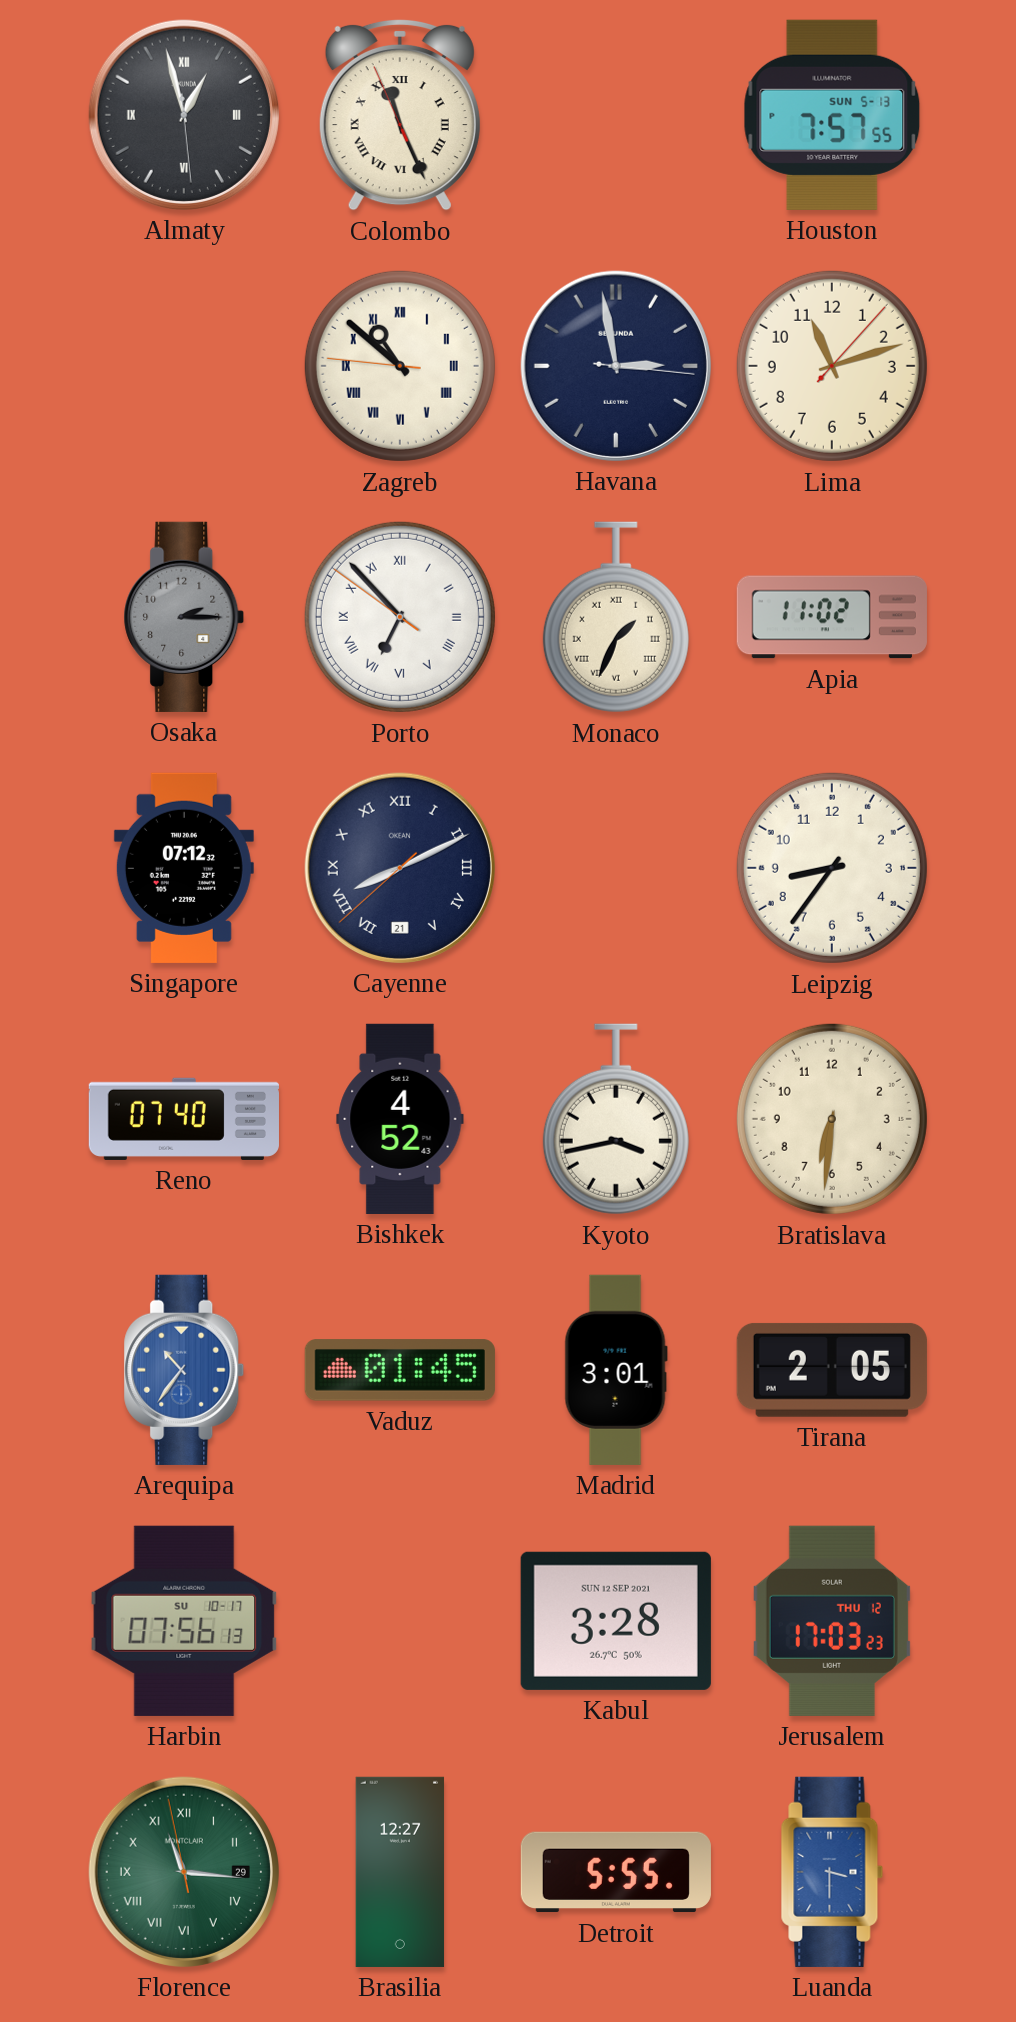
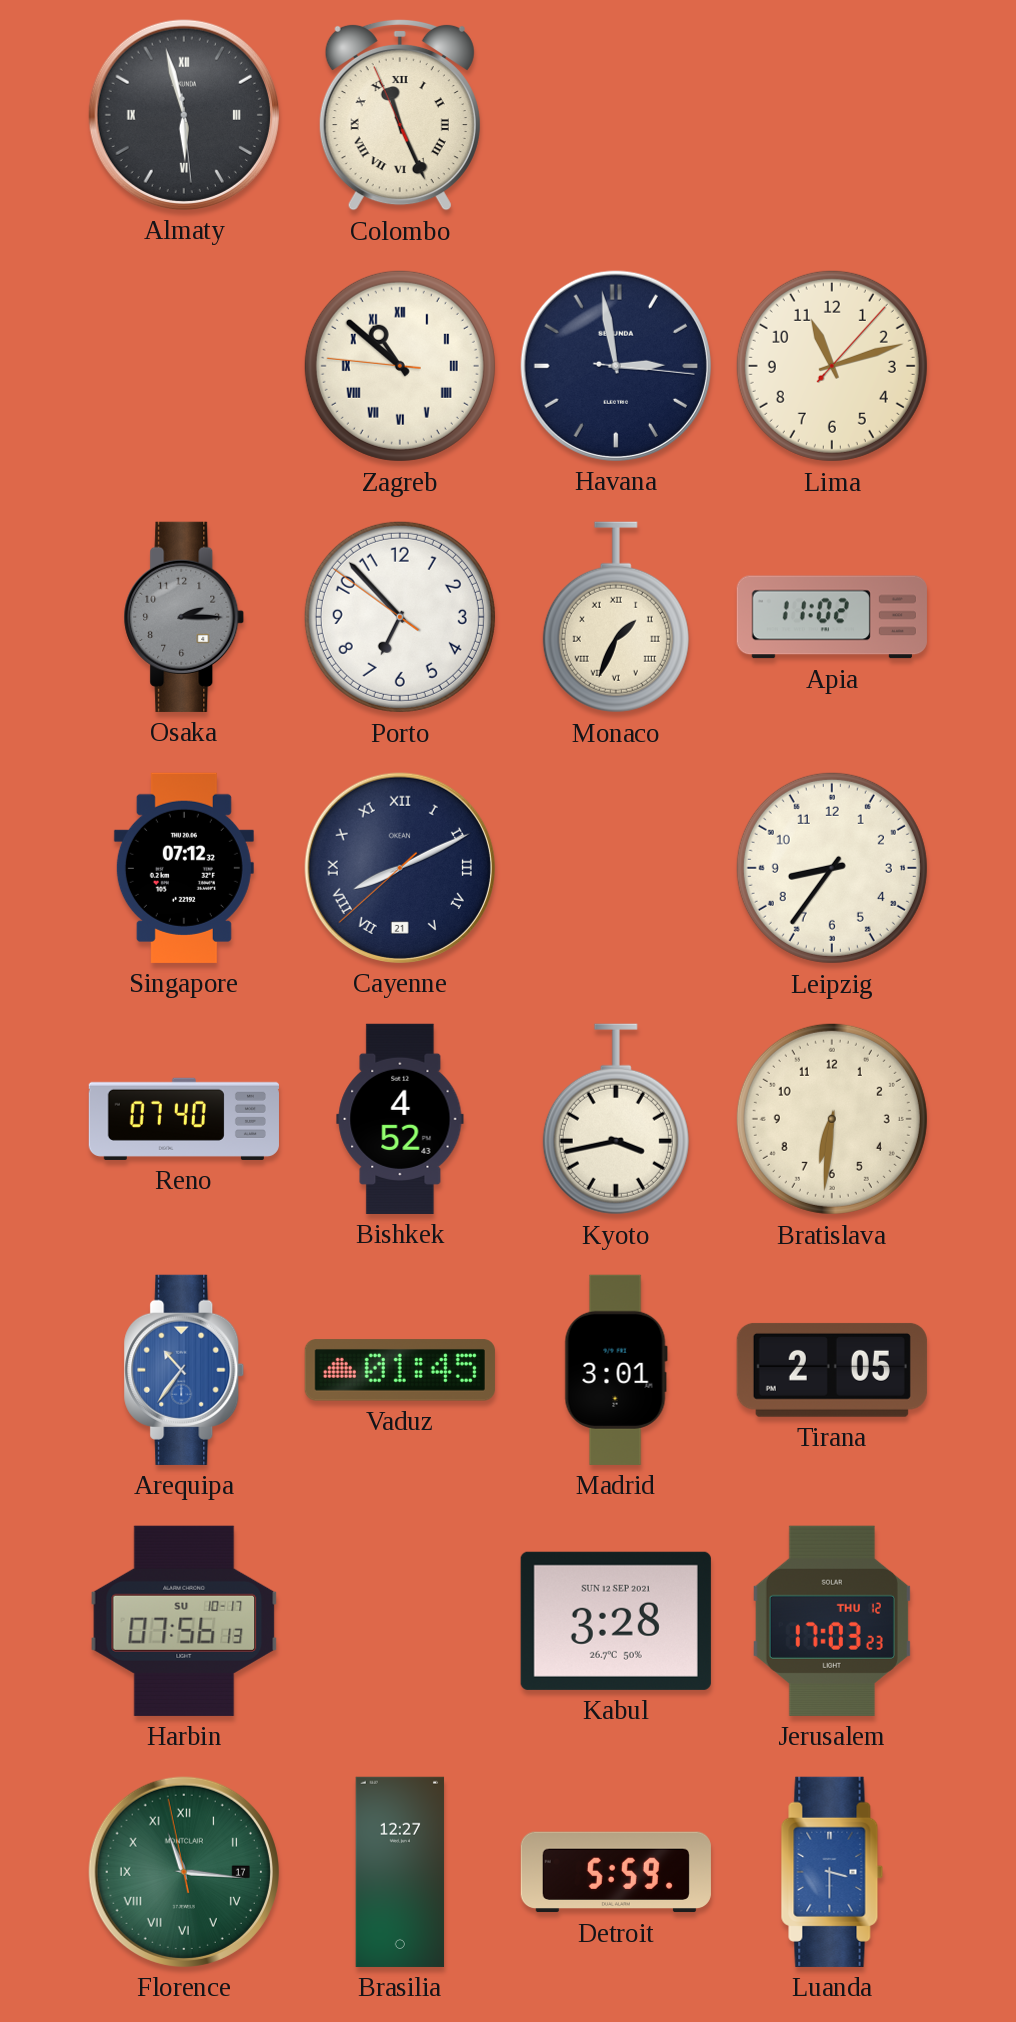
Almaty: 12:57 -> 5:57 (184, 115)
Houston: 7:57 -> none (832, 115)
Porto numerals: Roman -> Arabic (400, 617)
Florence date: 29 -> 17 (184, 1872)
Detroit: 5:55 -> 5:59 (616, 1872)
